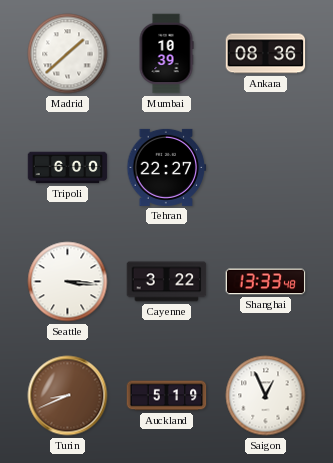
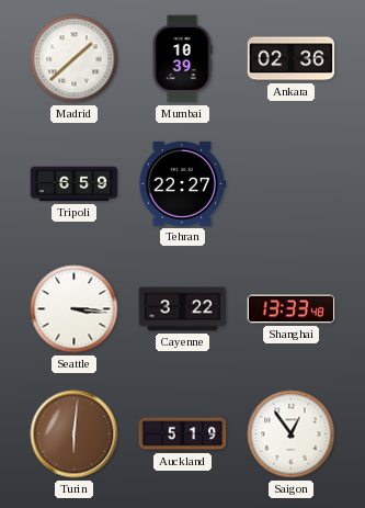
Ankara: 08:36 -> 02:36 (292, 59)
Tripoli: 6:00 -> 6:59 (75, 184)
Turin: 8:41 -> 6:01 (75, 434)
Saigon: 12:56 -> 12:54 (292, 434)
